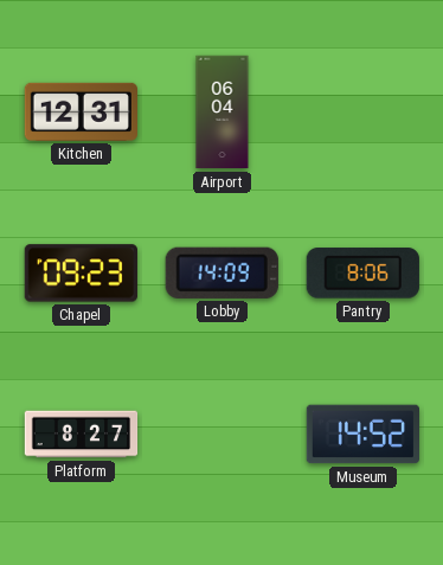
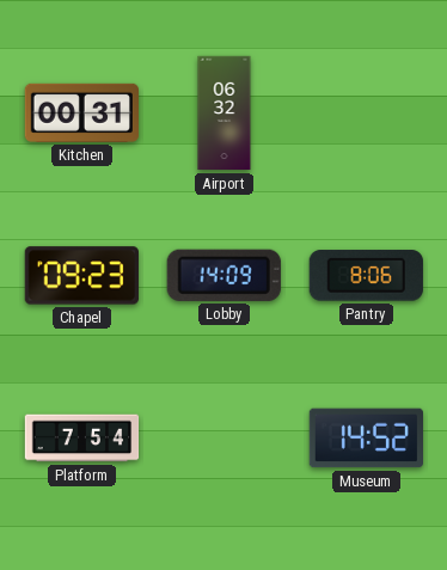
Kitchen: 12:31 -> 00:31 (81, 112)
Airport: 06:04 -> 06:32 (225, 114)
Platform: 8:27 -> 7:54 (82, 439)
